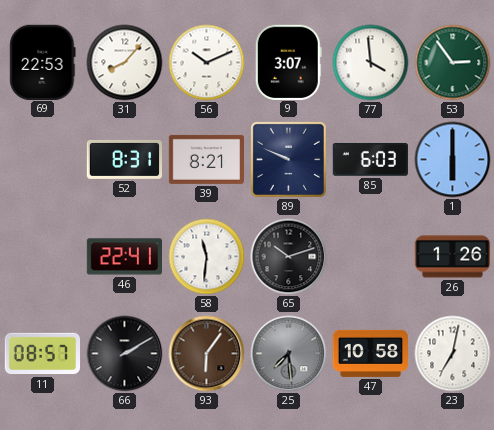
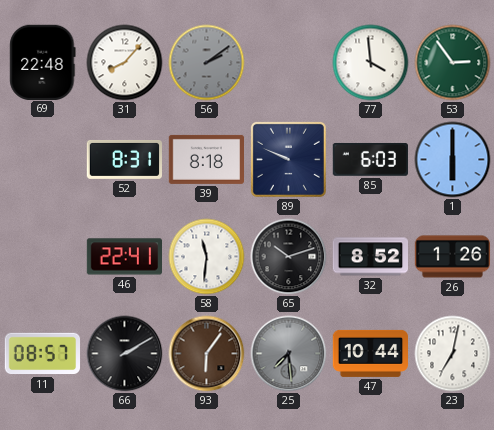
69: 22:53 -> 22:48 (43, 62)
56: 10:11 -> 2:09 (207, 63)
56 dial: white -> grey (207, 63)
9: 3:07 -> none (288, 62)
39: 8:21 -> 8:18 (206, 159)
32: none -> 8:52 (370, 257)
47: 10:58 -> 10:44 (370, 353)
